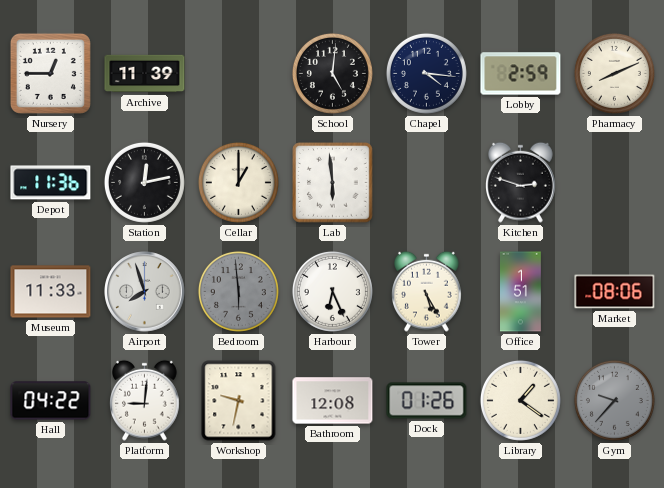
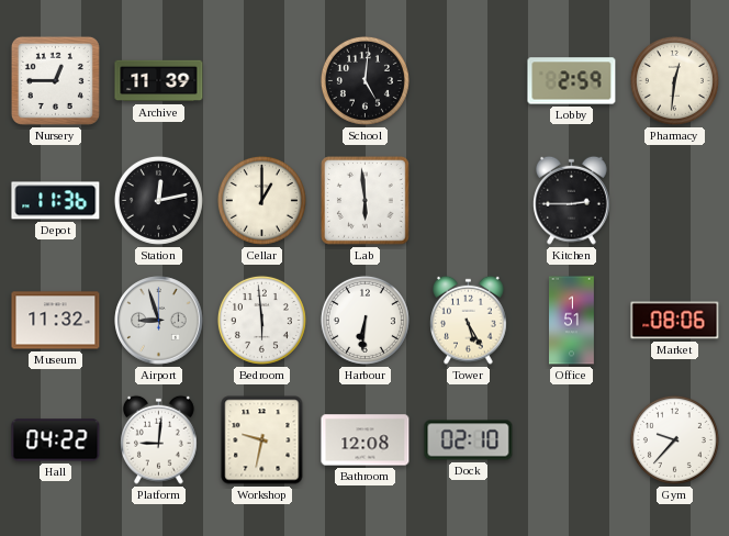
Chapel: 4:16 -> none (426, 73)
Pharmacy: 8:11 -> 12:31 (674, 80)
Kitchen: 2:48 -> 2:45 (572, 200)
Museum: 11:33 -> 11:32 (56, 321)
Airport: 7:57 -> 8:57 (159, 321)
Bedroom dial: grey -> white (261, 320)
Harbour: 6:26 -> 6:31 (365, 320)
Dock: 01:26 -> 02:10 (469, 440)
Library: 1:21 -> none (520, 400)
Gym dial: grey -> white (674, 439)
